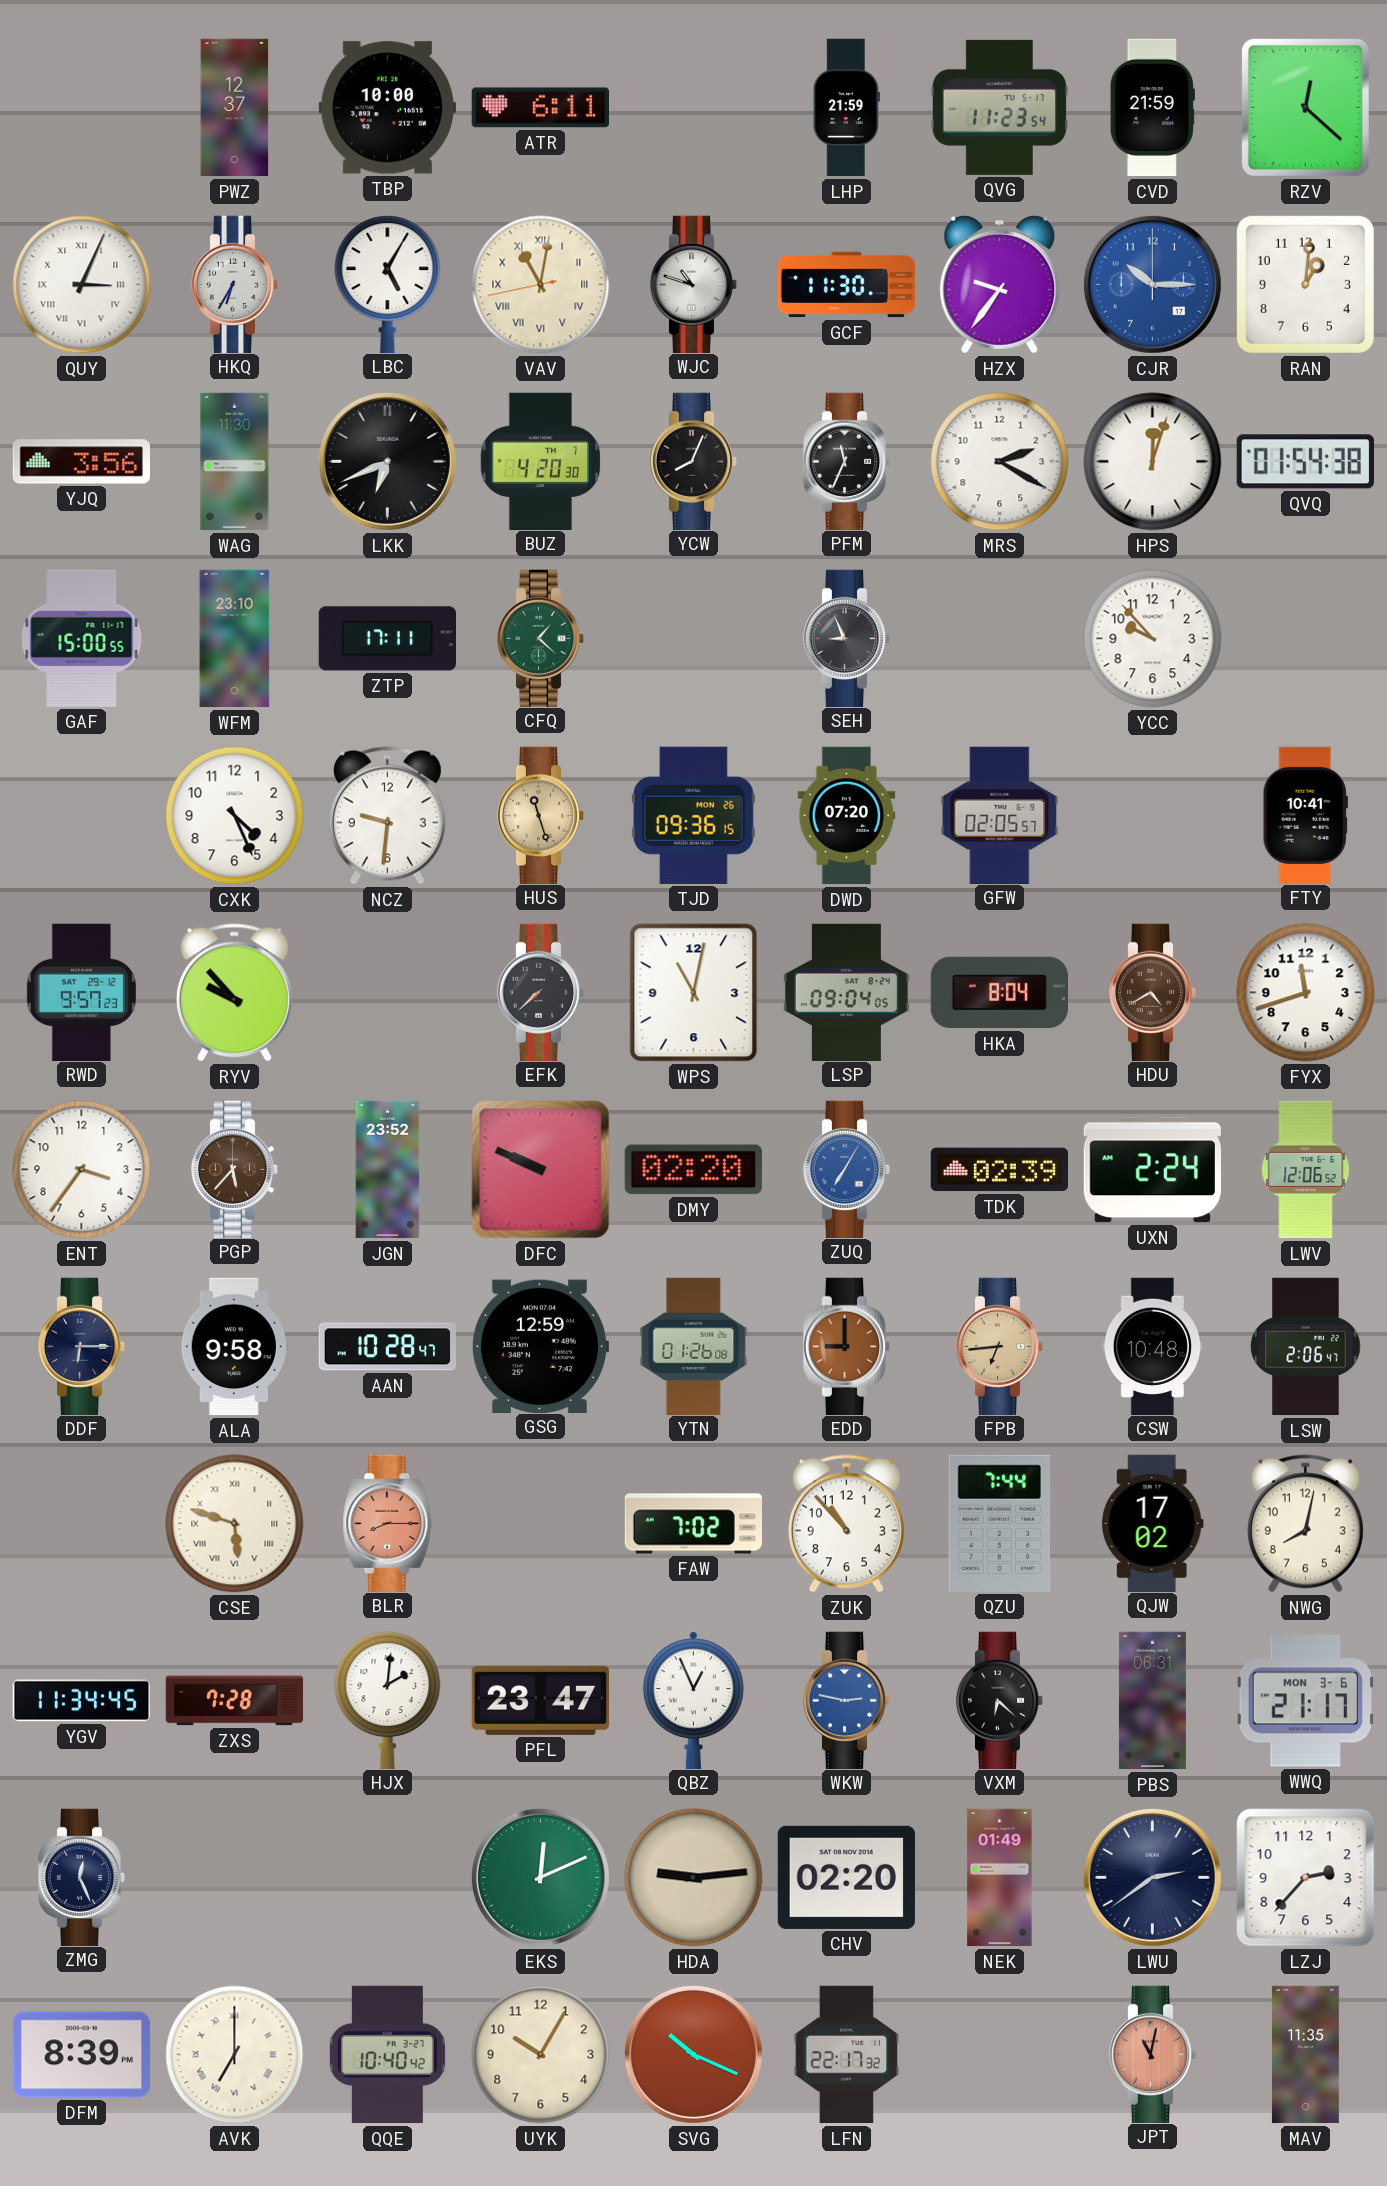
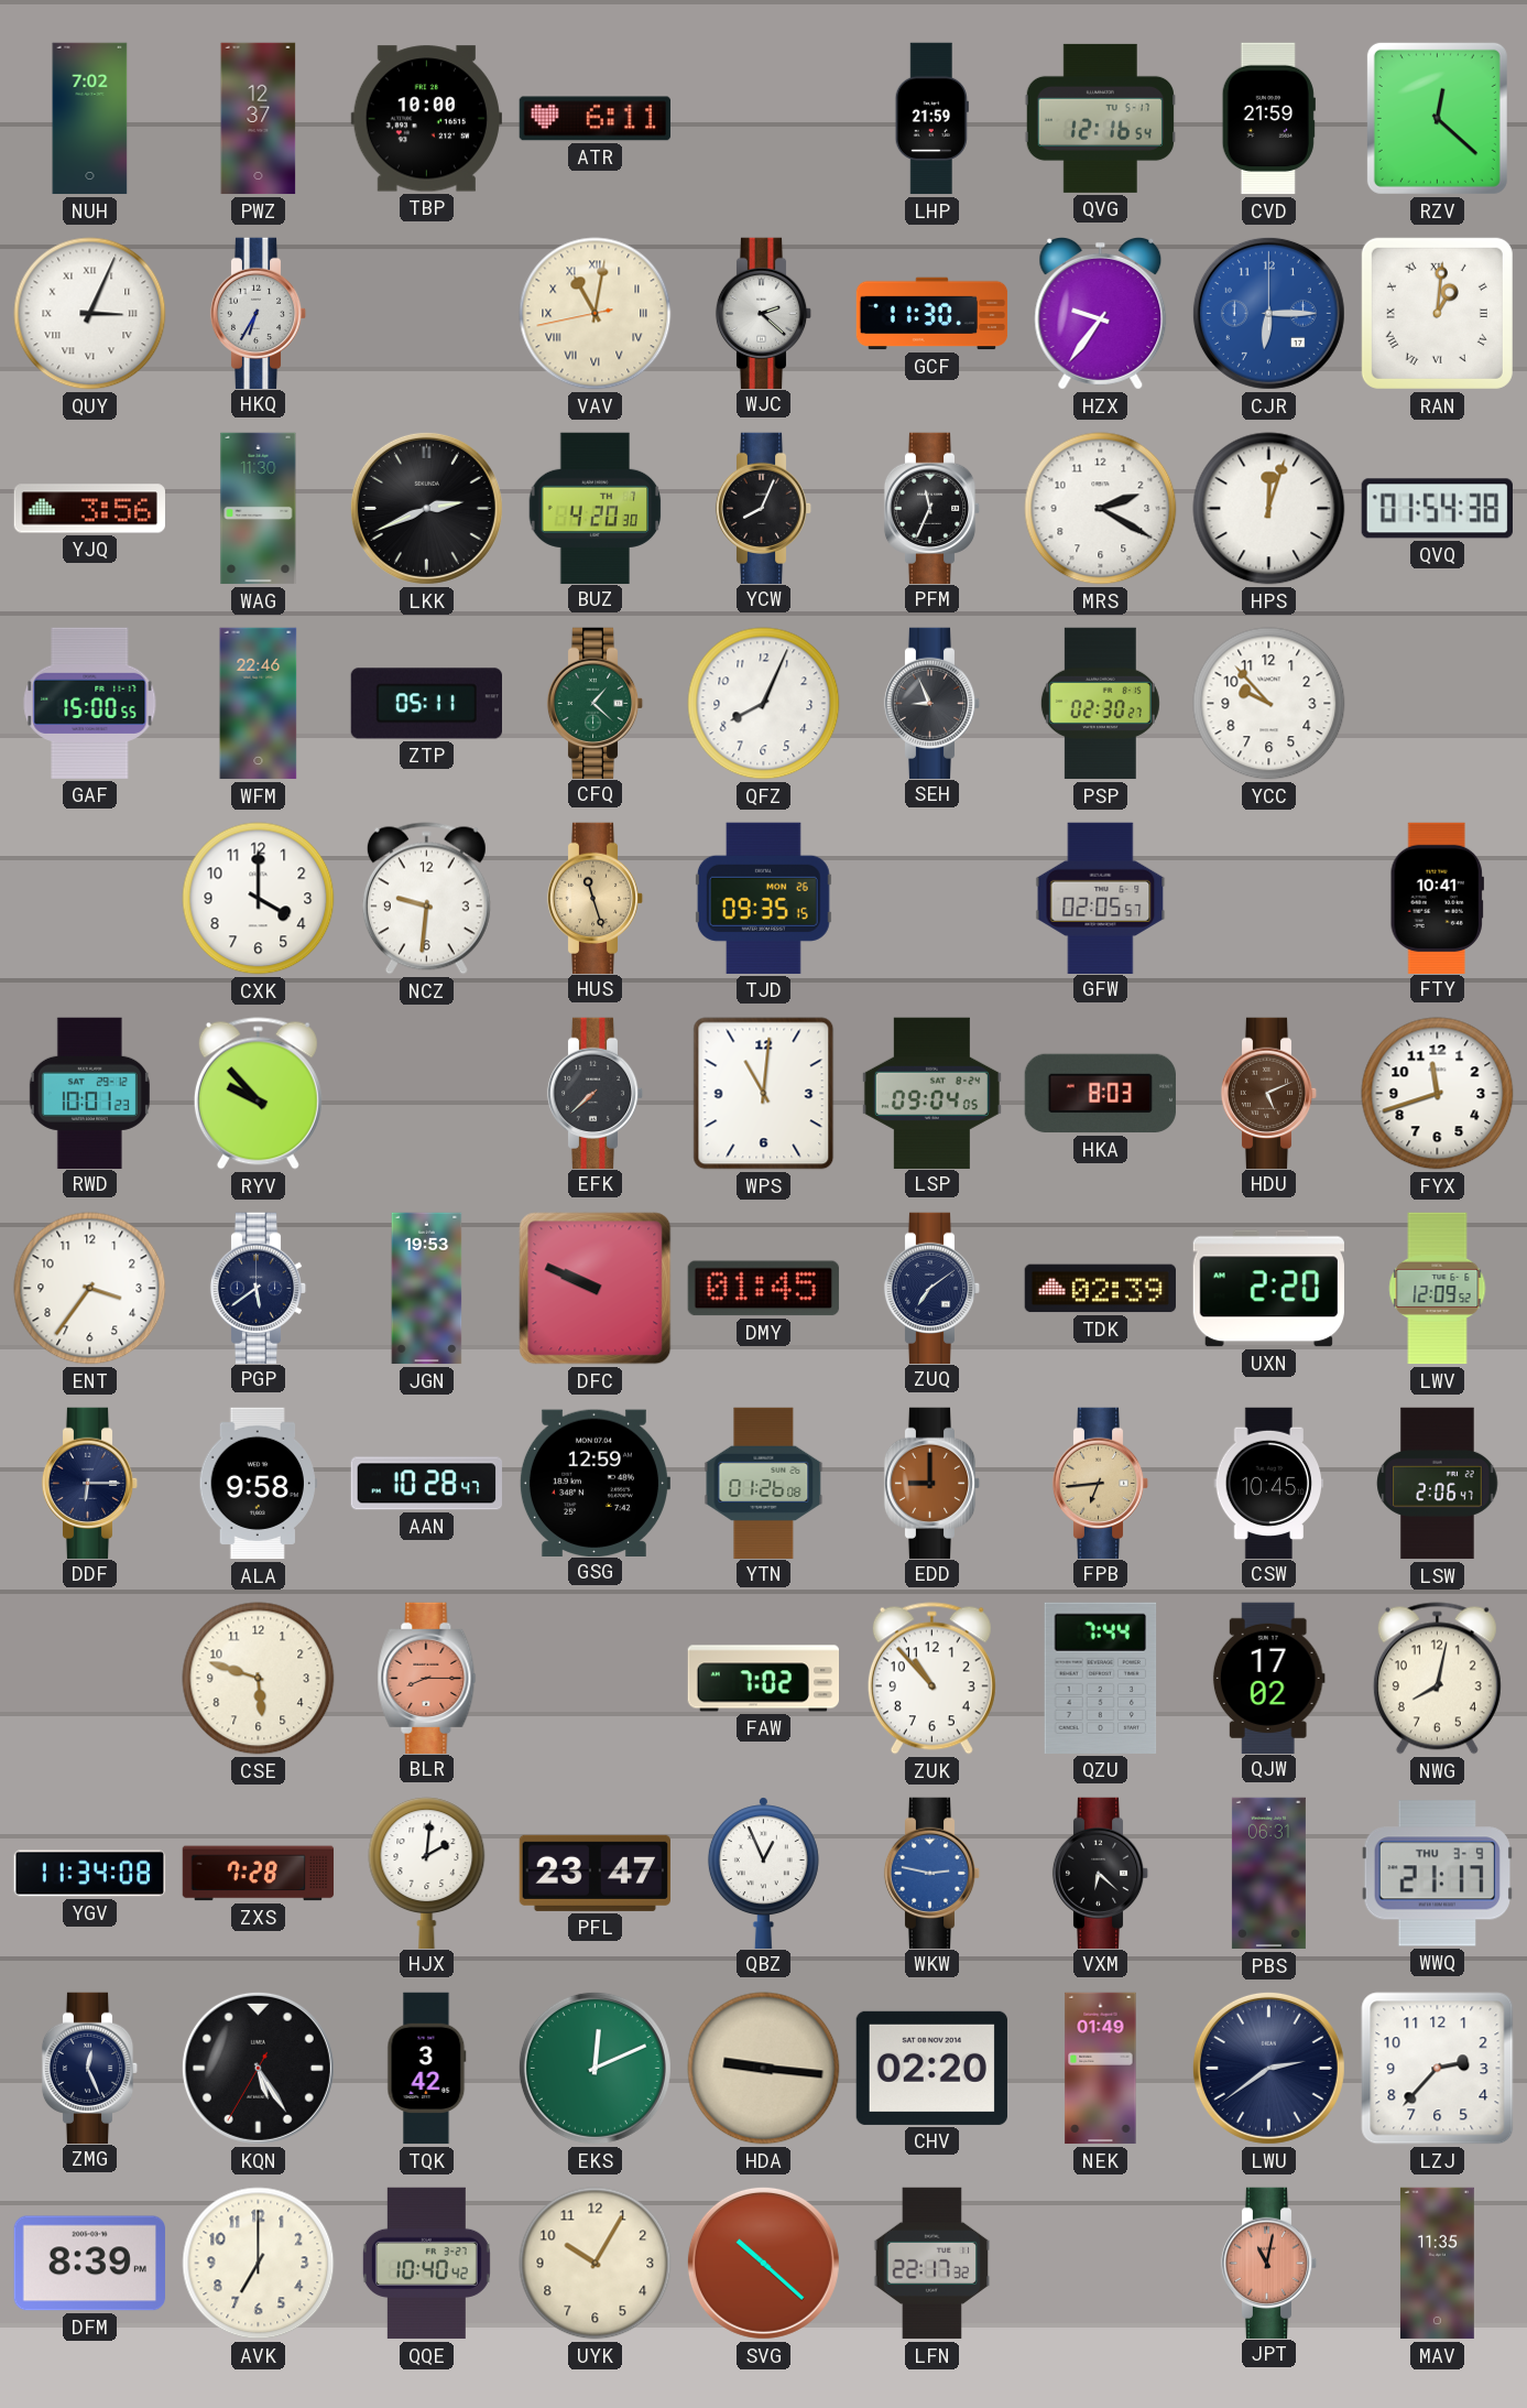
NUH: none -> 7:02 (90, 119)
QVG: 11:23 -> 12:16 (1100, 118)
LBC: 5:05 -> none (388, 284)
WJC: 10:48 -> 2:22 (764, 313)
CJR: 10:15 -> 6:15 (1268, 313)
RAN numerals: Arabic -> Roman (1437, 313)
LKK: 6:41 -> 2:41 (426, 508)
WFM: 23:10 -> 22:46 (259, 704)
ZTP: 17:11 -> 05:11 (426, 704)
QFZ: none -> 8:04 (764, 704)
PSP: none -> 02:30 (1100, 704)
CXK: 4:26 -> 4:00 (259, 899)
TJD: 09:36 -> 09:35 (763, 898)
DWD: 07:20 -> none (847, 816)
RWD: 9:57 -> 10:01 (89, 1093)
WPS: 11:02 -> 11:01 (764, 1094)
HKA: 8:04 -> 8:03 (1100, 1094)
HDU: 4:40 -> 5:11 (1269, 1093)
PGP: 5:37 -> 5:39 (259, 1288)
PGP dial: brown -> navy (259, 1288)
JGN: 23:52 -> 19:53 (427, 1289)
DMY: 02:20 -> 01:45 (763, 1289)
ZUQ: 7:05 -> 7:09 (932, 1288)
ZUQ dial: blue -> navy (932, 1288)
UXN: 2:24 -> 2:20 (1268, 1289)
LWV: 12:06 -> 12:09 (1438, 1289)
CSW: 10:48 -> 10:45 (1269, 1483)
CSE numerals: Roman -> Arabic (259, 1679)
YGV: 11:34:45 -> 11:34:08 (90, 1874)
WWQ date: MON 3-6 -> THU 3-9 (1437, 1874)
KQN: none -> 5:24 (258, 2068)
TQK: none -> 3:42 (427, 2069)
HDA: 9:14 -> 9:16 (764, 2069)
AVK numerals: Roman -> Arabic (259, 2264)
SVG: 10:19 -> 10:22 (763, 2263)
